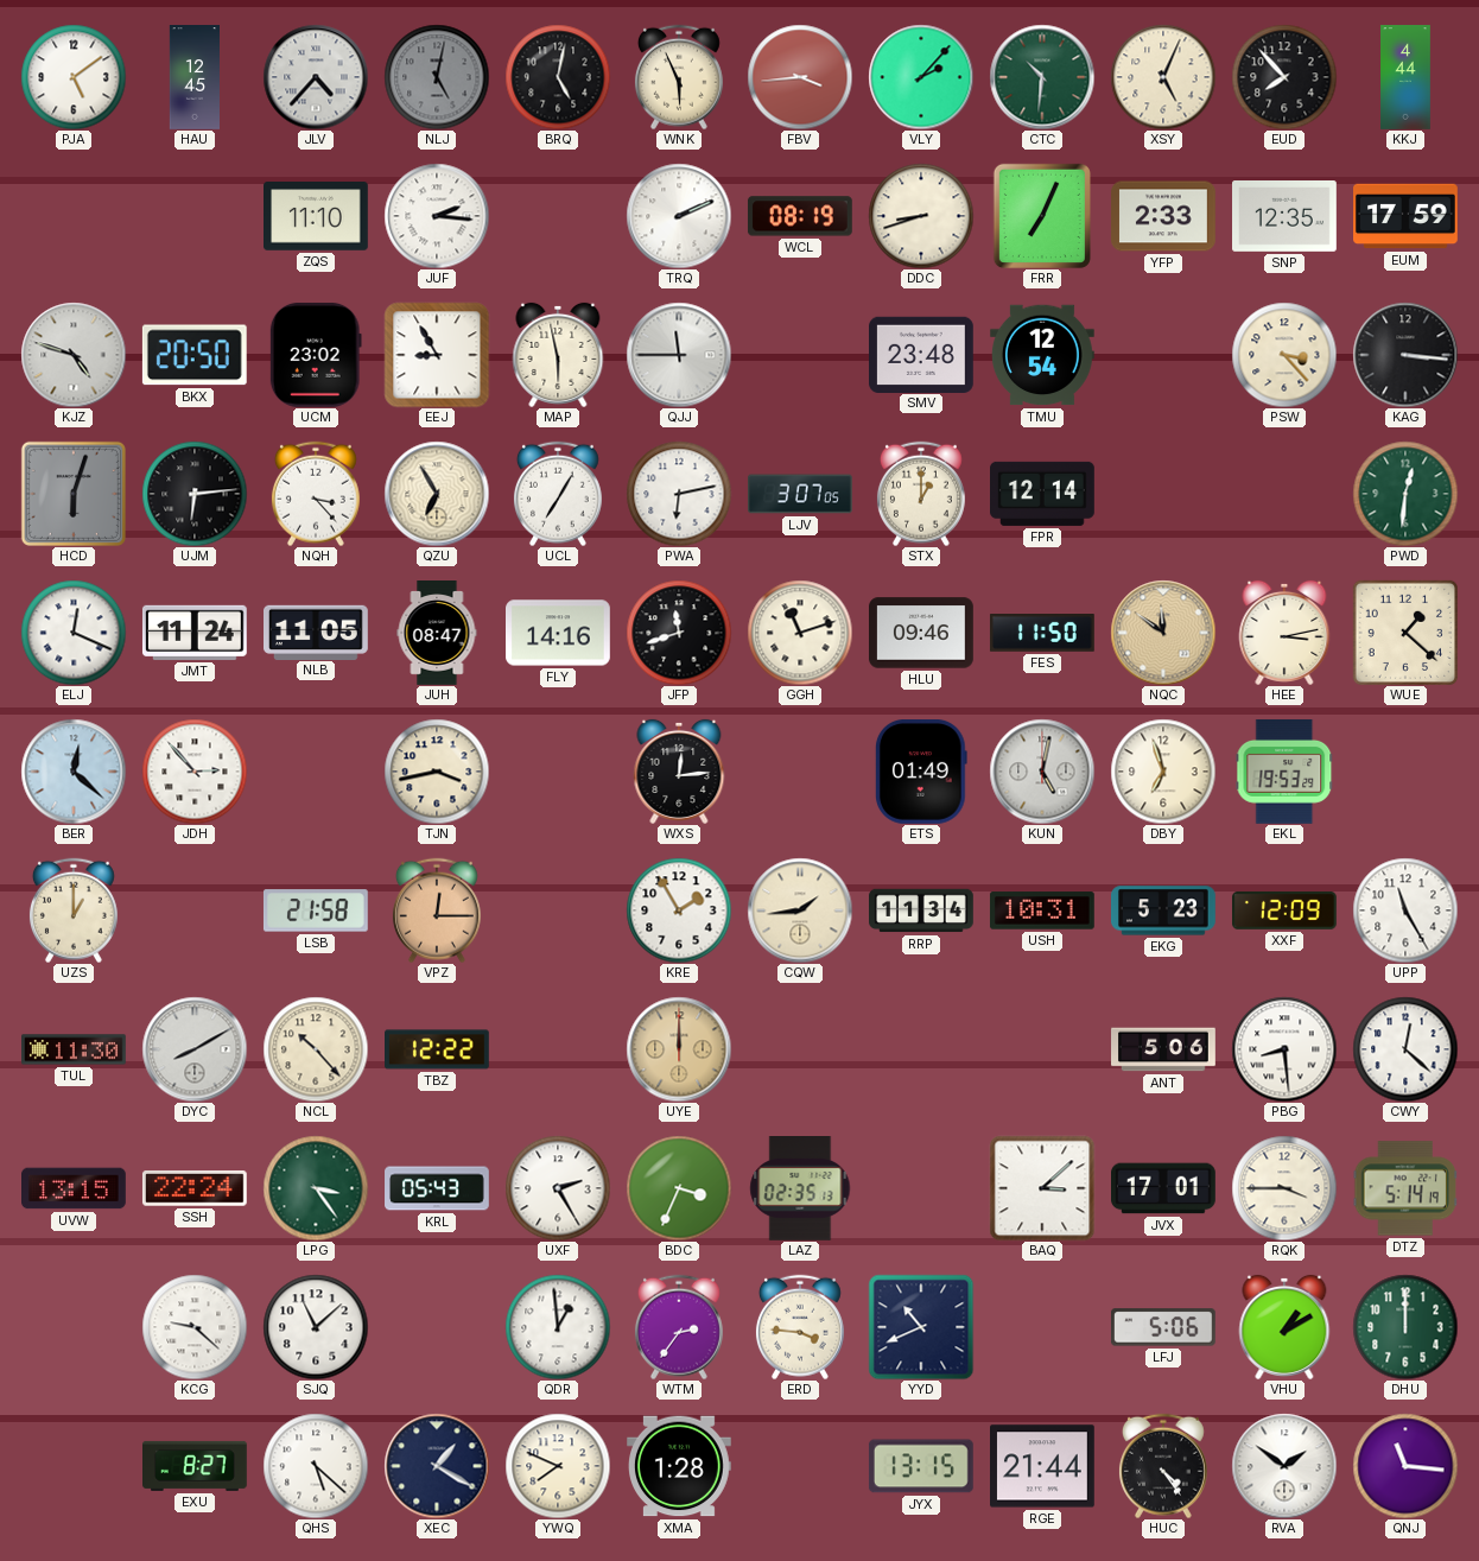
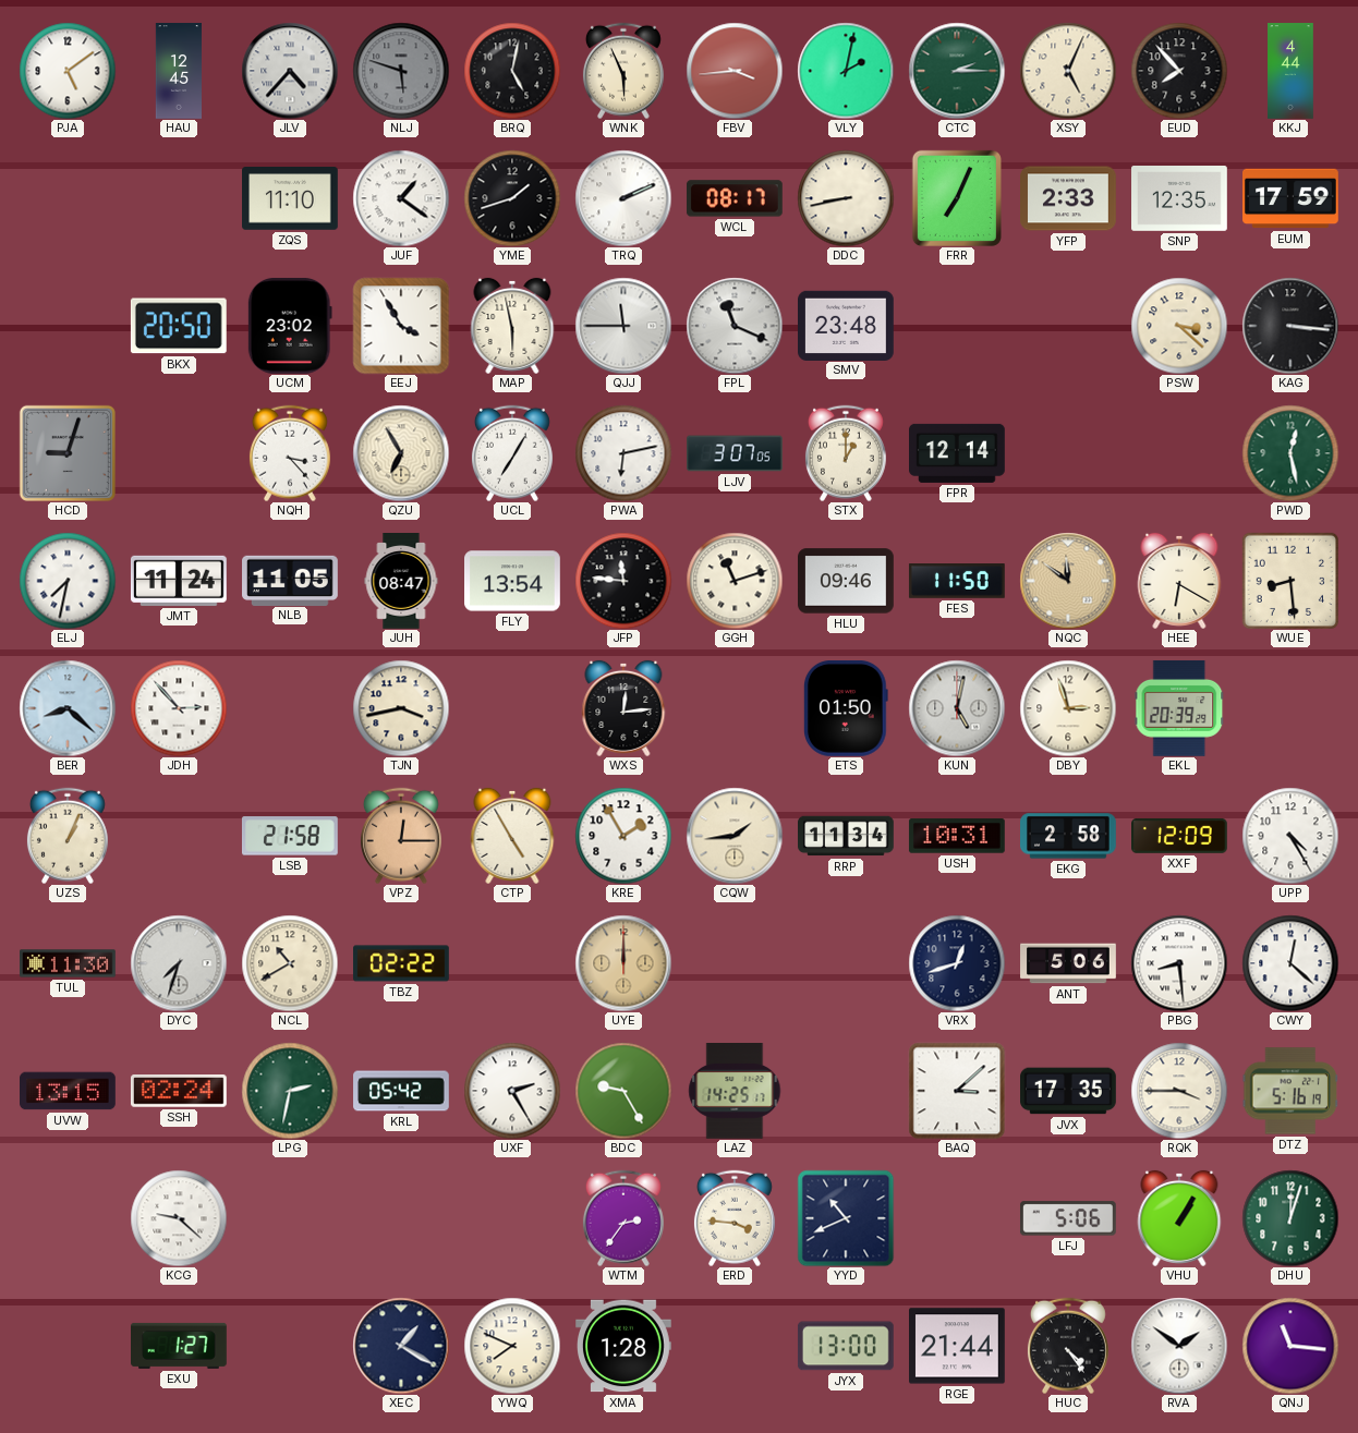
NLJ: 5:02 -> 5:48 (401, 71)
VLY: 2:07 -> 2:02 (846, 71)
CTC: 10:31 -> 2:15 (957, 71)
JUF: 2:16 -> 1:21 (401, 198)
YME: none -> 1:42 (512, 198)
WCL: 08:19 -> 08:17 (735, 198)
DDC: 8:42 -> 8:43 (846, 198)
KJZ: 4:48 -> none (74, 355)
EEJ: 8:55 -> 3:55 (401, 326)
FPL: none -> 11:19 (735, 326)
TMU: 12:54 -> none (1043, 355)
PSW: 3:23 -> 3:22 (1179, 326)
HCD: 6:03 -> 9:03 (68, 453)
UJM: 6:14 -> none (195, 494)
PWD: 12:31 -> 12:28 (1290, 453)
ELJ: 12:19 -> 7:32 (68, 581)
FLY: 14:16 -> 13:54 (513, 581)
JFP: 11:42 -> 11:46 (623, 581)
HEE: 3:13 -> 6:20 (1179, 581)
WUE: 1:22 -> 8:29 (1289, 580)
BER: 12:22 -> 8:22 (68, 708)
ETS: 01:49 -> 01:50 (846, 709)
DBY: 6:57 -> 2:57 (1068, 708)
EKL: 19:53 -> 20:39 (1179, 708)
UZS: 1:00 -> 1:04 (68, 836)
CTP: none -> 4:55 (512, 836)
EKG: 5:23 -> 2:58 (1069, 836)
UPP: 11:25 -> 4:25 (1290, 836)
DYC: 8:10 -> 7:33 (179, 963)
NCL: 10:23 -> 10:40 (290, 963)
TBZ: 12:22 -> 02:22 (402, 963)
VRX: none -> 12:42 (957, 963)
SSH: 22:24 -> 02:24 (179, 1092)
LPG: 3:24 -> 2:32 (290, 1091)
KRL: 05:43 -> 05:42 (401, 1091)
BDC: 3:34 -> 9:25 (623, 1091)
LAZ: 02:35 -> 14:25 (735, 1092)
JVX: 17:01 -> 17:35 (1069, 1091)
DTZ: 5:14 -> 5:16 (1289, 1091)
SJQ: 11:08 -> none (316, 1327)
QDR: 12:59 -> none (558, 1327)
VHU: 1:10 -> 1:05 (1179, 1218)
DHU: 12:00 -> 12:03 (1290, 1218)
EXU: 8:27 -> 1:27 (180, 1346)
QHS: 5:22 -> none (316, 1466)
JYX: 13:15 -> 13:00 (846, 1346)
